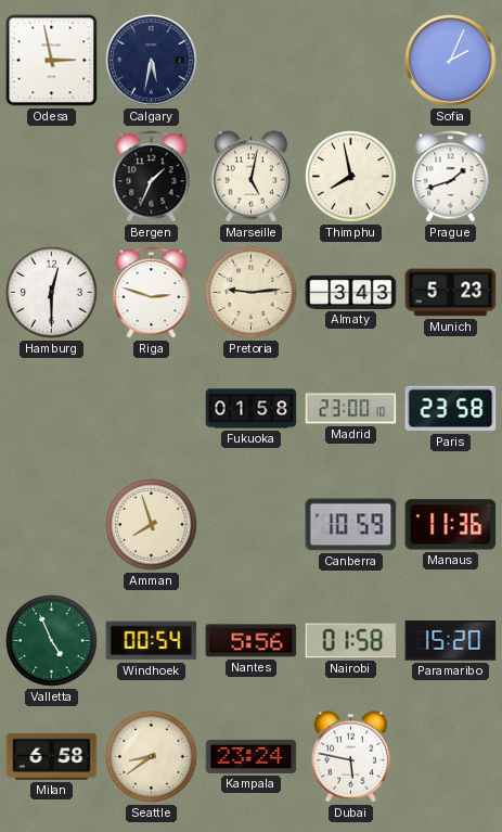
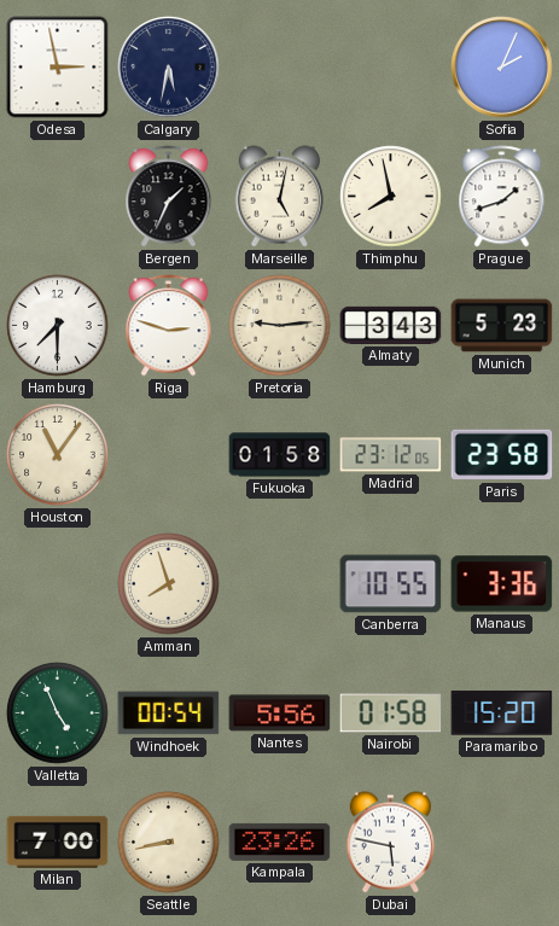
Hamburg: 12:30 -> 7:30 (58, 326)
Houston: none -> 11:06 (58, 455)
Madrid: 23:00 -> 23:12 (391, 455)
Canberra: 10:59 -> 10:55 (391, 584)
Manaus: 11:36 -> 3:36 (502, 584)
Milan: 6:58 -> 7:00 (58, 841)
Seattle: 8:39 -> 8:43 (169, 843)
Kampala: 23:24 -> 23:26 (280, 841)
